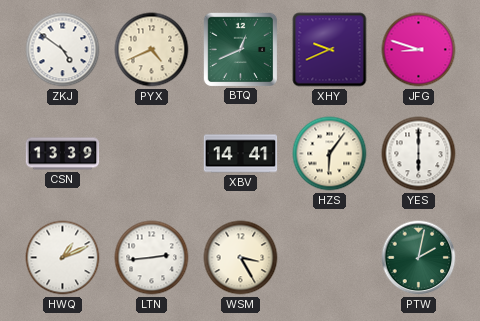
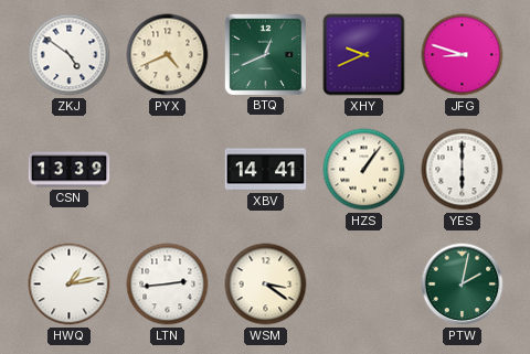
HZS: 6:06 -> 1:06 (364, 170)
HWQ: 1:11 -> 1:13 (70, 285)
WSM: 3:25 -> 3:21 (266, 285)
